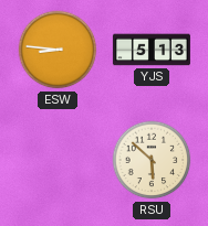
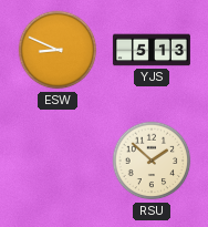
ESW: 8:46 -> 8:49 (58, 50)
RSU: 5:52 -> 1:52 (152, 161)
